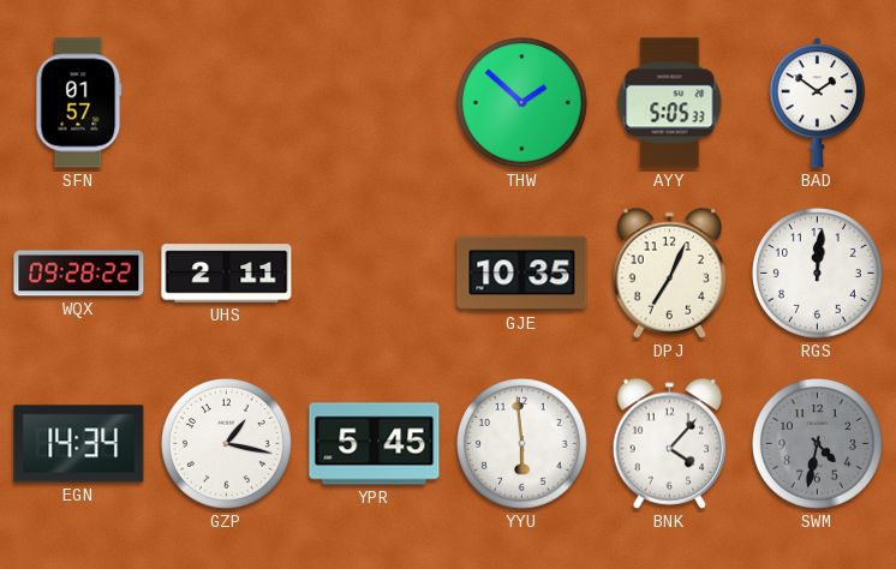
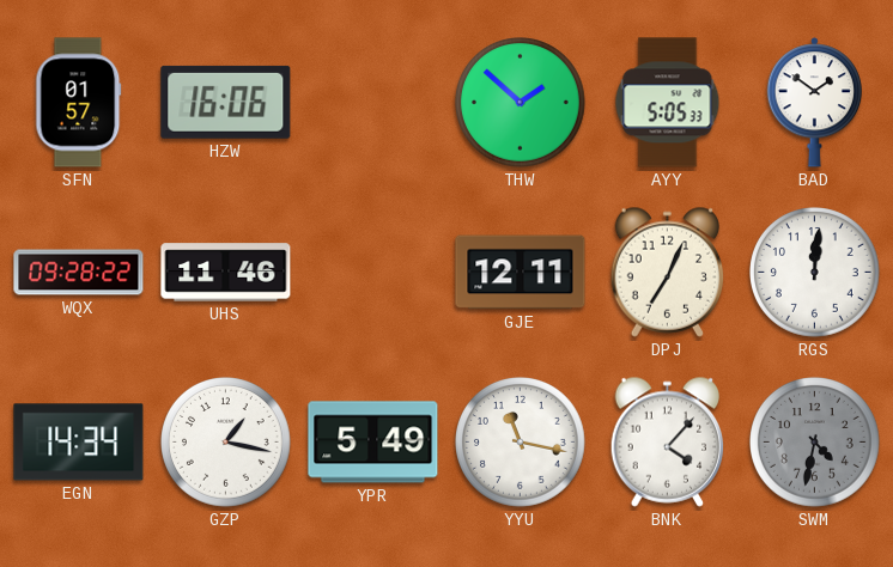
HZW: none -> 16:06 (226, 102)
UHS: 2:11 -> 11:46 (226, 273)
GJE: 10:35 -> 12:11 (521, 273)
YPR: 5:45 -> 5:49 (373, 443)
YYU: 5:59 -> 11:17 (521, 443)
